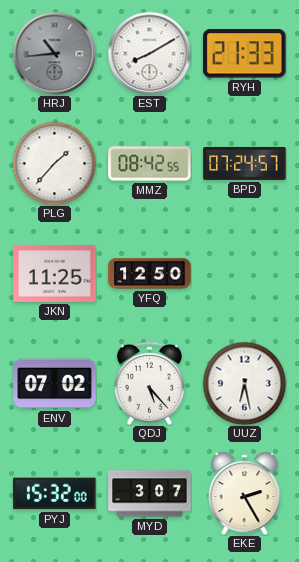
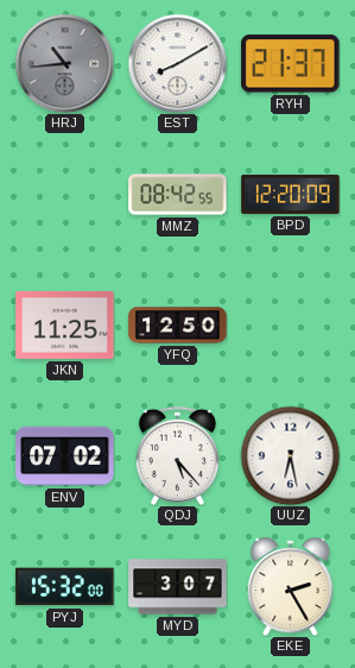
RYH: 21:33 -> 21:37 (291, 64)
PLG: 1:37 -> none (54, 163)
BPD: 07:24 -> 12:20 (291, 194)
